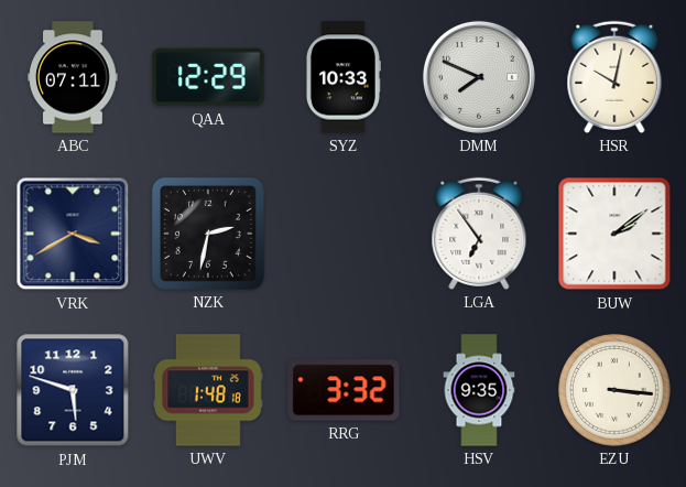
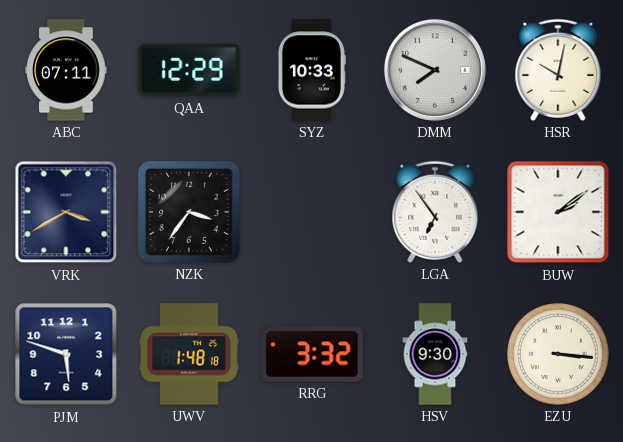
NZK: 2:32 -> 3:36 (189, 212)
HSV: 9:35 -> 9:30 (435, 354)
